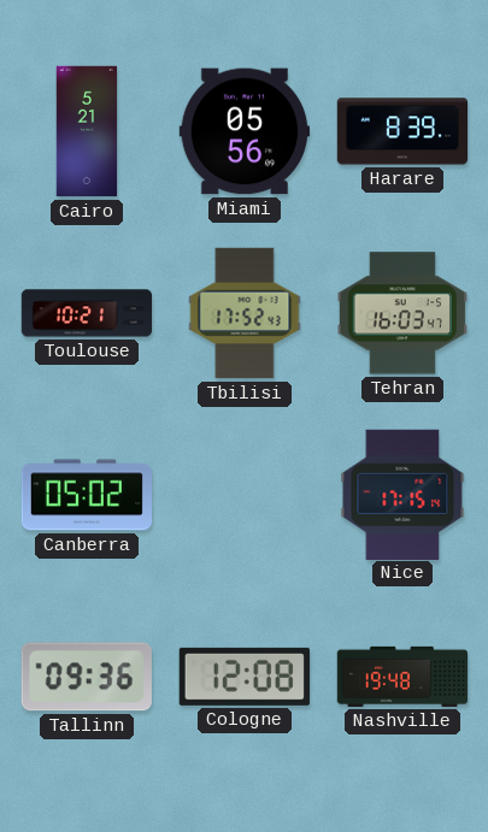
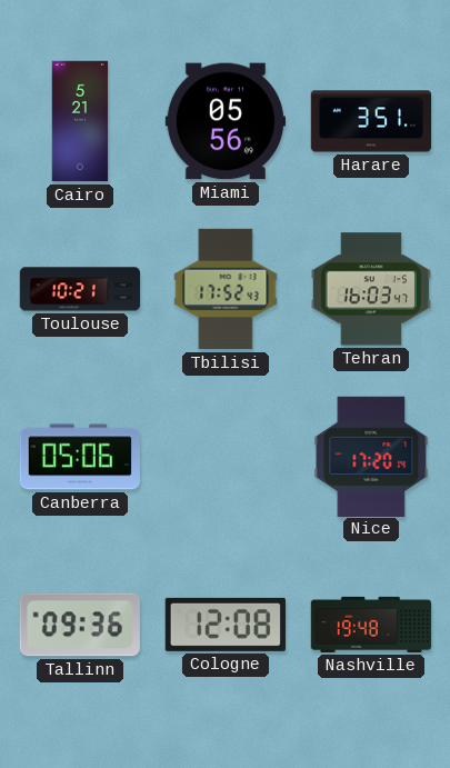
Harare: 8:39 -> 3:51 (371, 121)
Canberra: 05:02 -> 05:06 (79, 457)
Nice: 17:15 -> 17:20 (371, 456)
